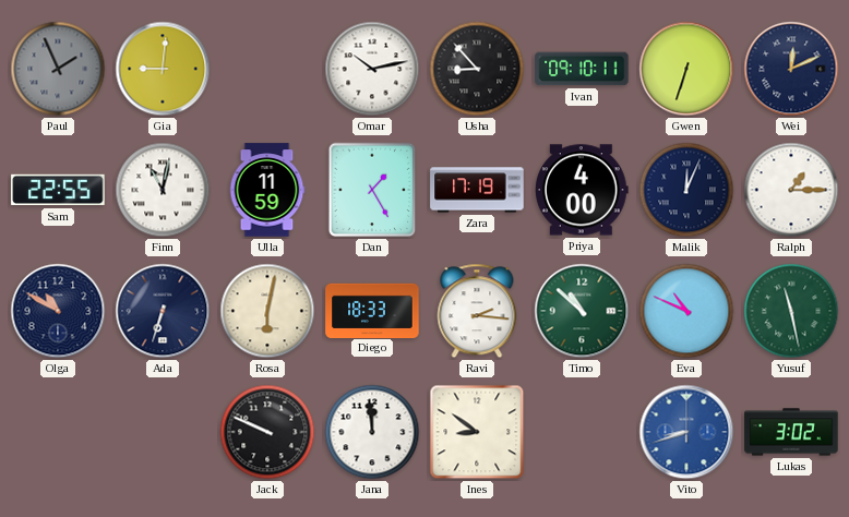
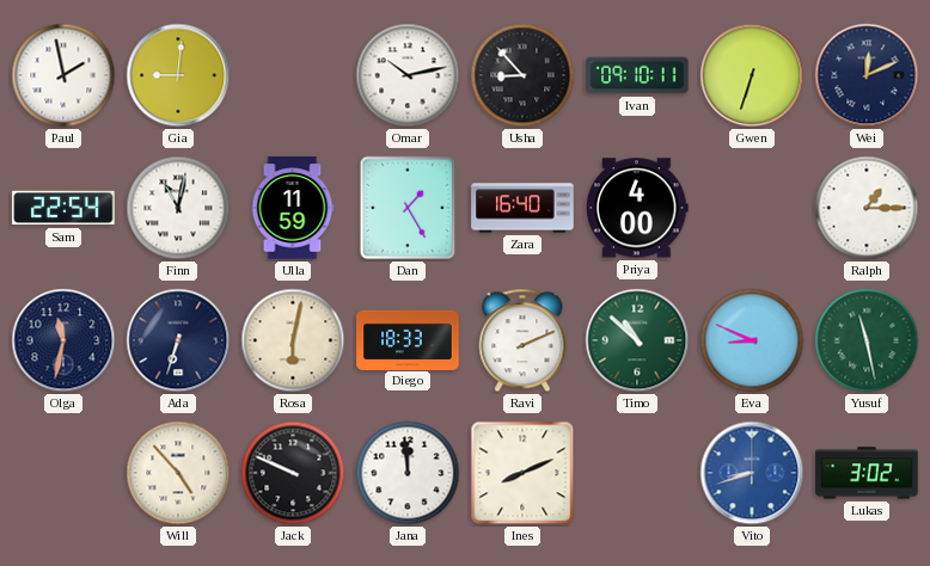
Paul: 1:56 -> 1:58 (63, 75)
Paul dial: grey -> white (63, 75)
Sam: 22:55 -> 22:54 (63, 208)
Zara: 17:19 -> 16:40 (522, 208)
Malik: 12:04 -> none (686, 190)
Olga: 10:50 -> 11:32 (63, 340)
Ravi: 2:16 -> 2:11 (522, 340)
Eva: 10:49 -> 8:49 (752, 340)
Will: none -> 4:53 (178, 473)
Ines: 8:51 -> 8:11 (522, 473)
